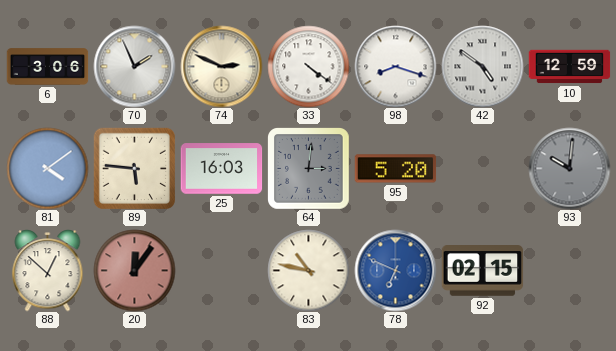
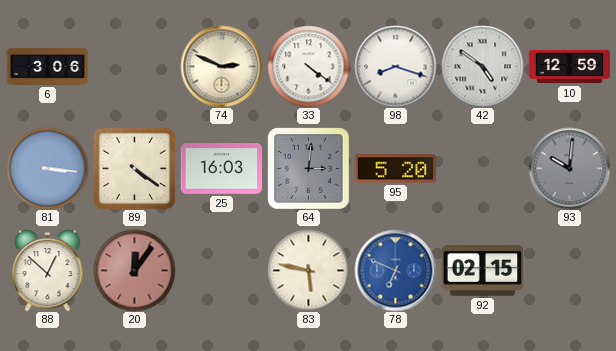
70: 1:56 -> none (134, 66)
81: 4:09 -> 3:16 (47, 168)
89: 5:46 -> 4:21 (134, 168)
83: 10:47 -> 5:47 (308, 270)
